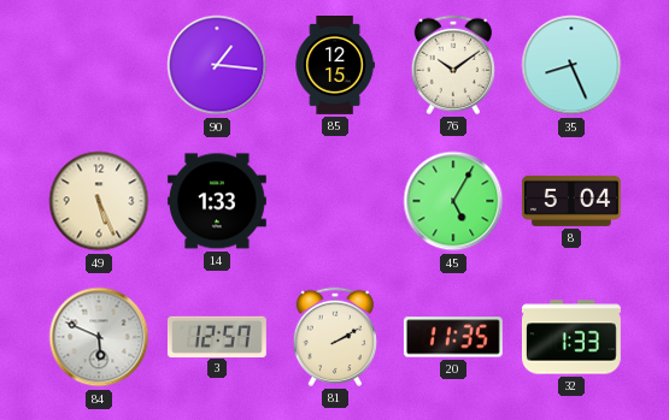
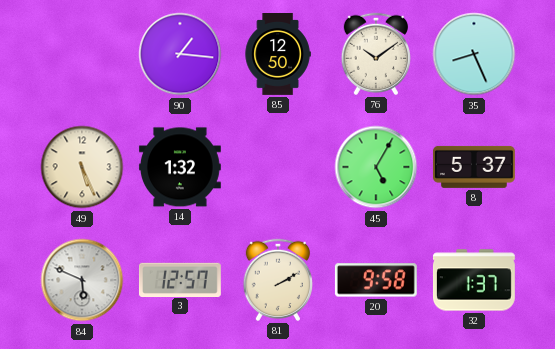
85: 12:15 -> 12:50 (278, 55)
14: 1:33 -> 1:32 (180, 167)
8: 5:04 -> 5:37 (474, 167)
20: 11:35 -> 9:58 (376, 280)
32: 1:33 -> 1:37 (474, 280)
